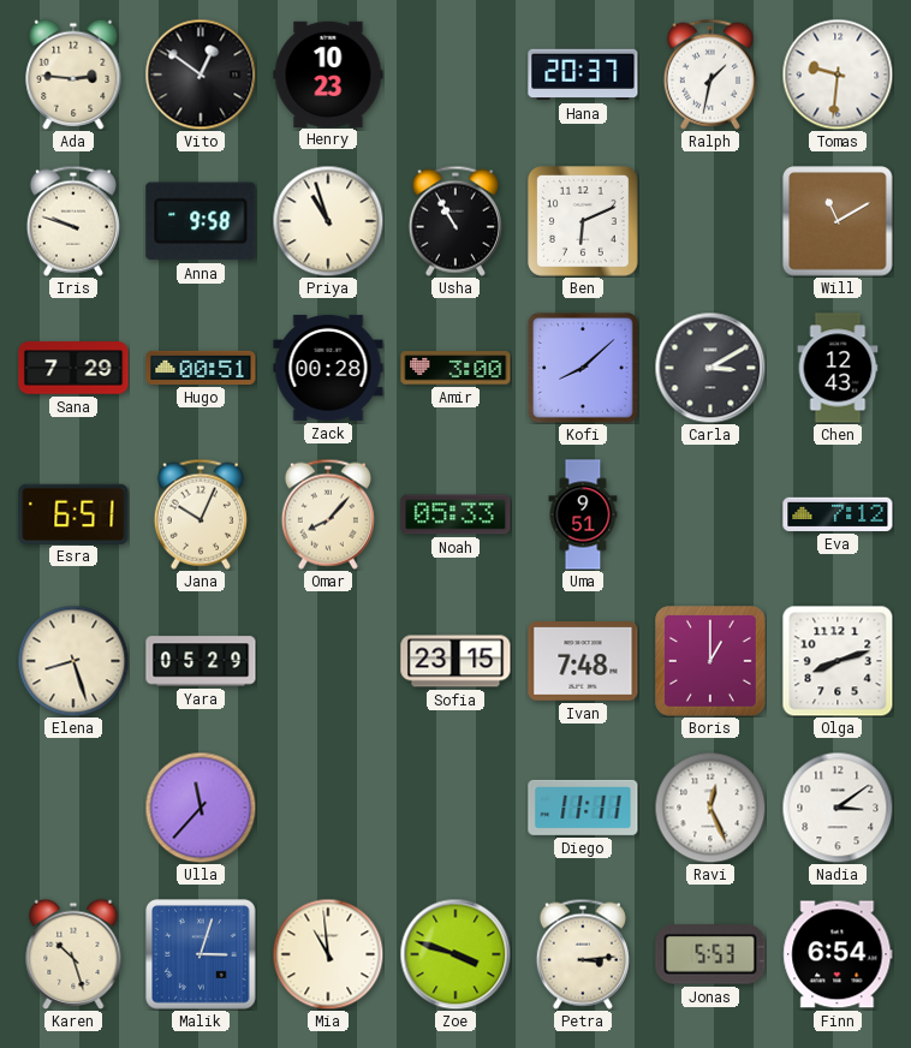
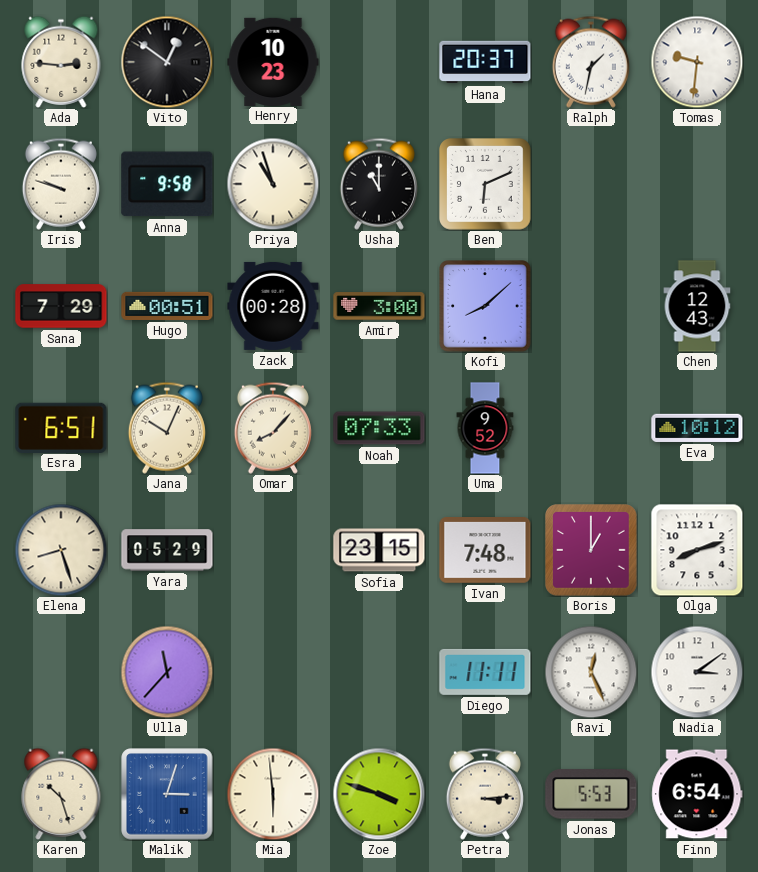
Usha: 10:55 -> 11:00 (379, 184)
Will: 11:10 -> none (838, 221)
Carla: 3:10 -> none (710, 368)
Noah: 05:33 -> 07:33 (379, 428)
Uma: 9:51 -> 9:52 (485, 428)
Eva: 7:12 -> 10:12 (697, 428)
Mia: 10:59 -> 5:59 (273, 794)
